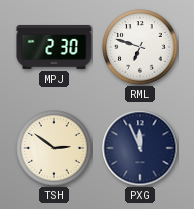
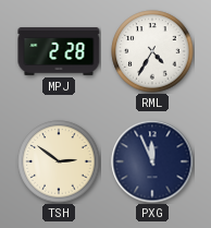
MPJ: 2:30 -> 2:28 (59, 51)
RML: 6:48 -> 4:35 (152, 51)
